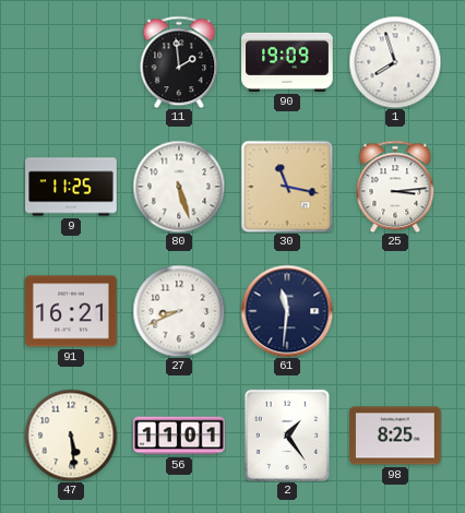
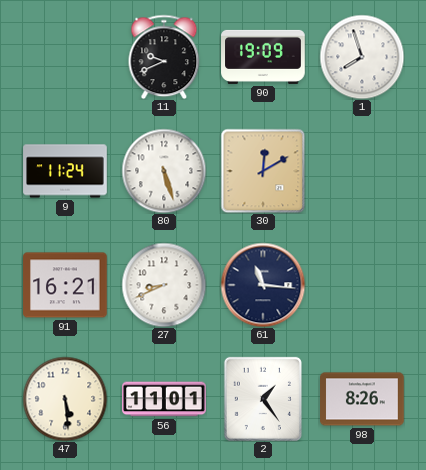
11: 1:59 -> 9:41 (164, 57)
9: 11:25 -> 11:24 (65, 171)
30: 11:17 -> 12:10 (263, 171)
25: 3:14 -> none (395, 187)
61: 11:31 -> 11:16 (263, 285)
98: 8:25 -> 8:26 (362, 399)
